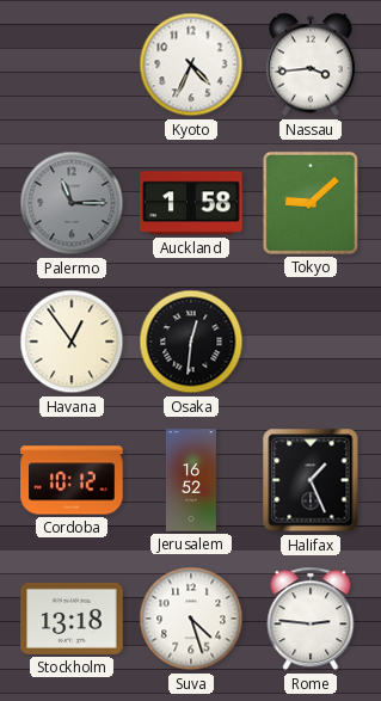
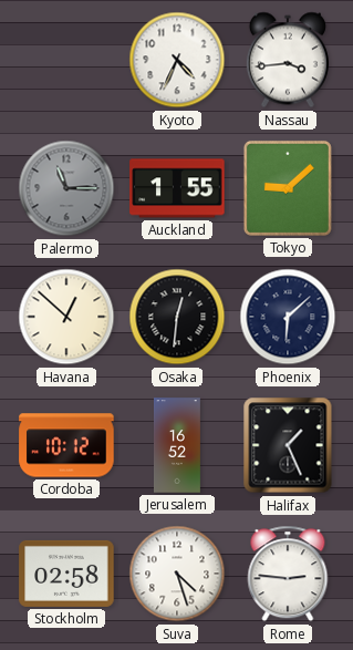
Auckland: 1:58 -> 1:55 (177, 188)
Havana: 12:54 -> 12:52 (66, 317)
Phoenix: none -> 6:08 (288, 317)
Stockholm: 13:18 -> 02:58 (66, 574)
